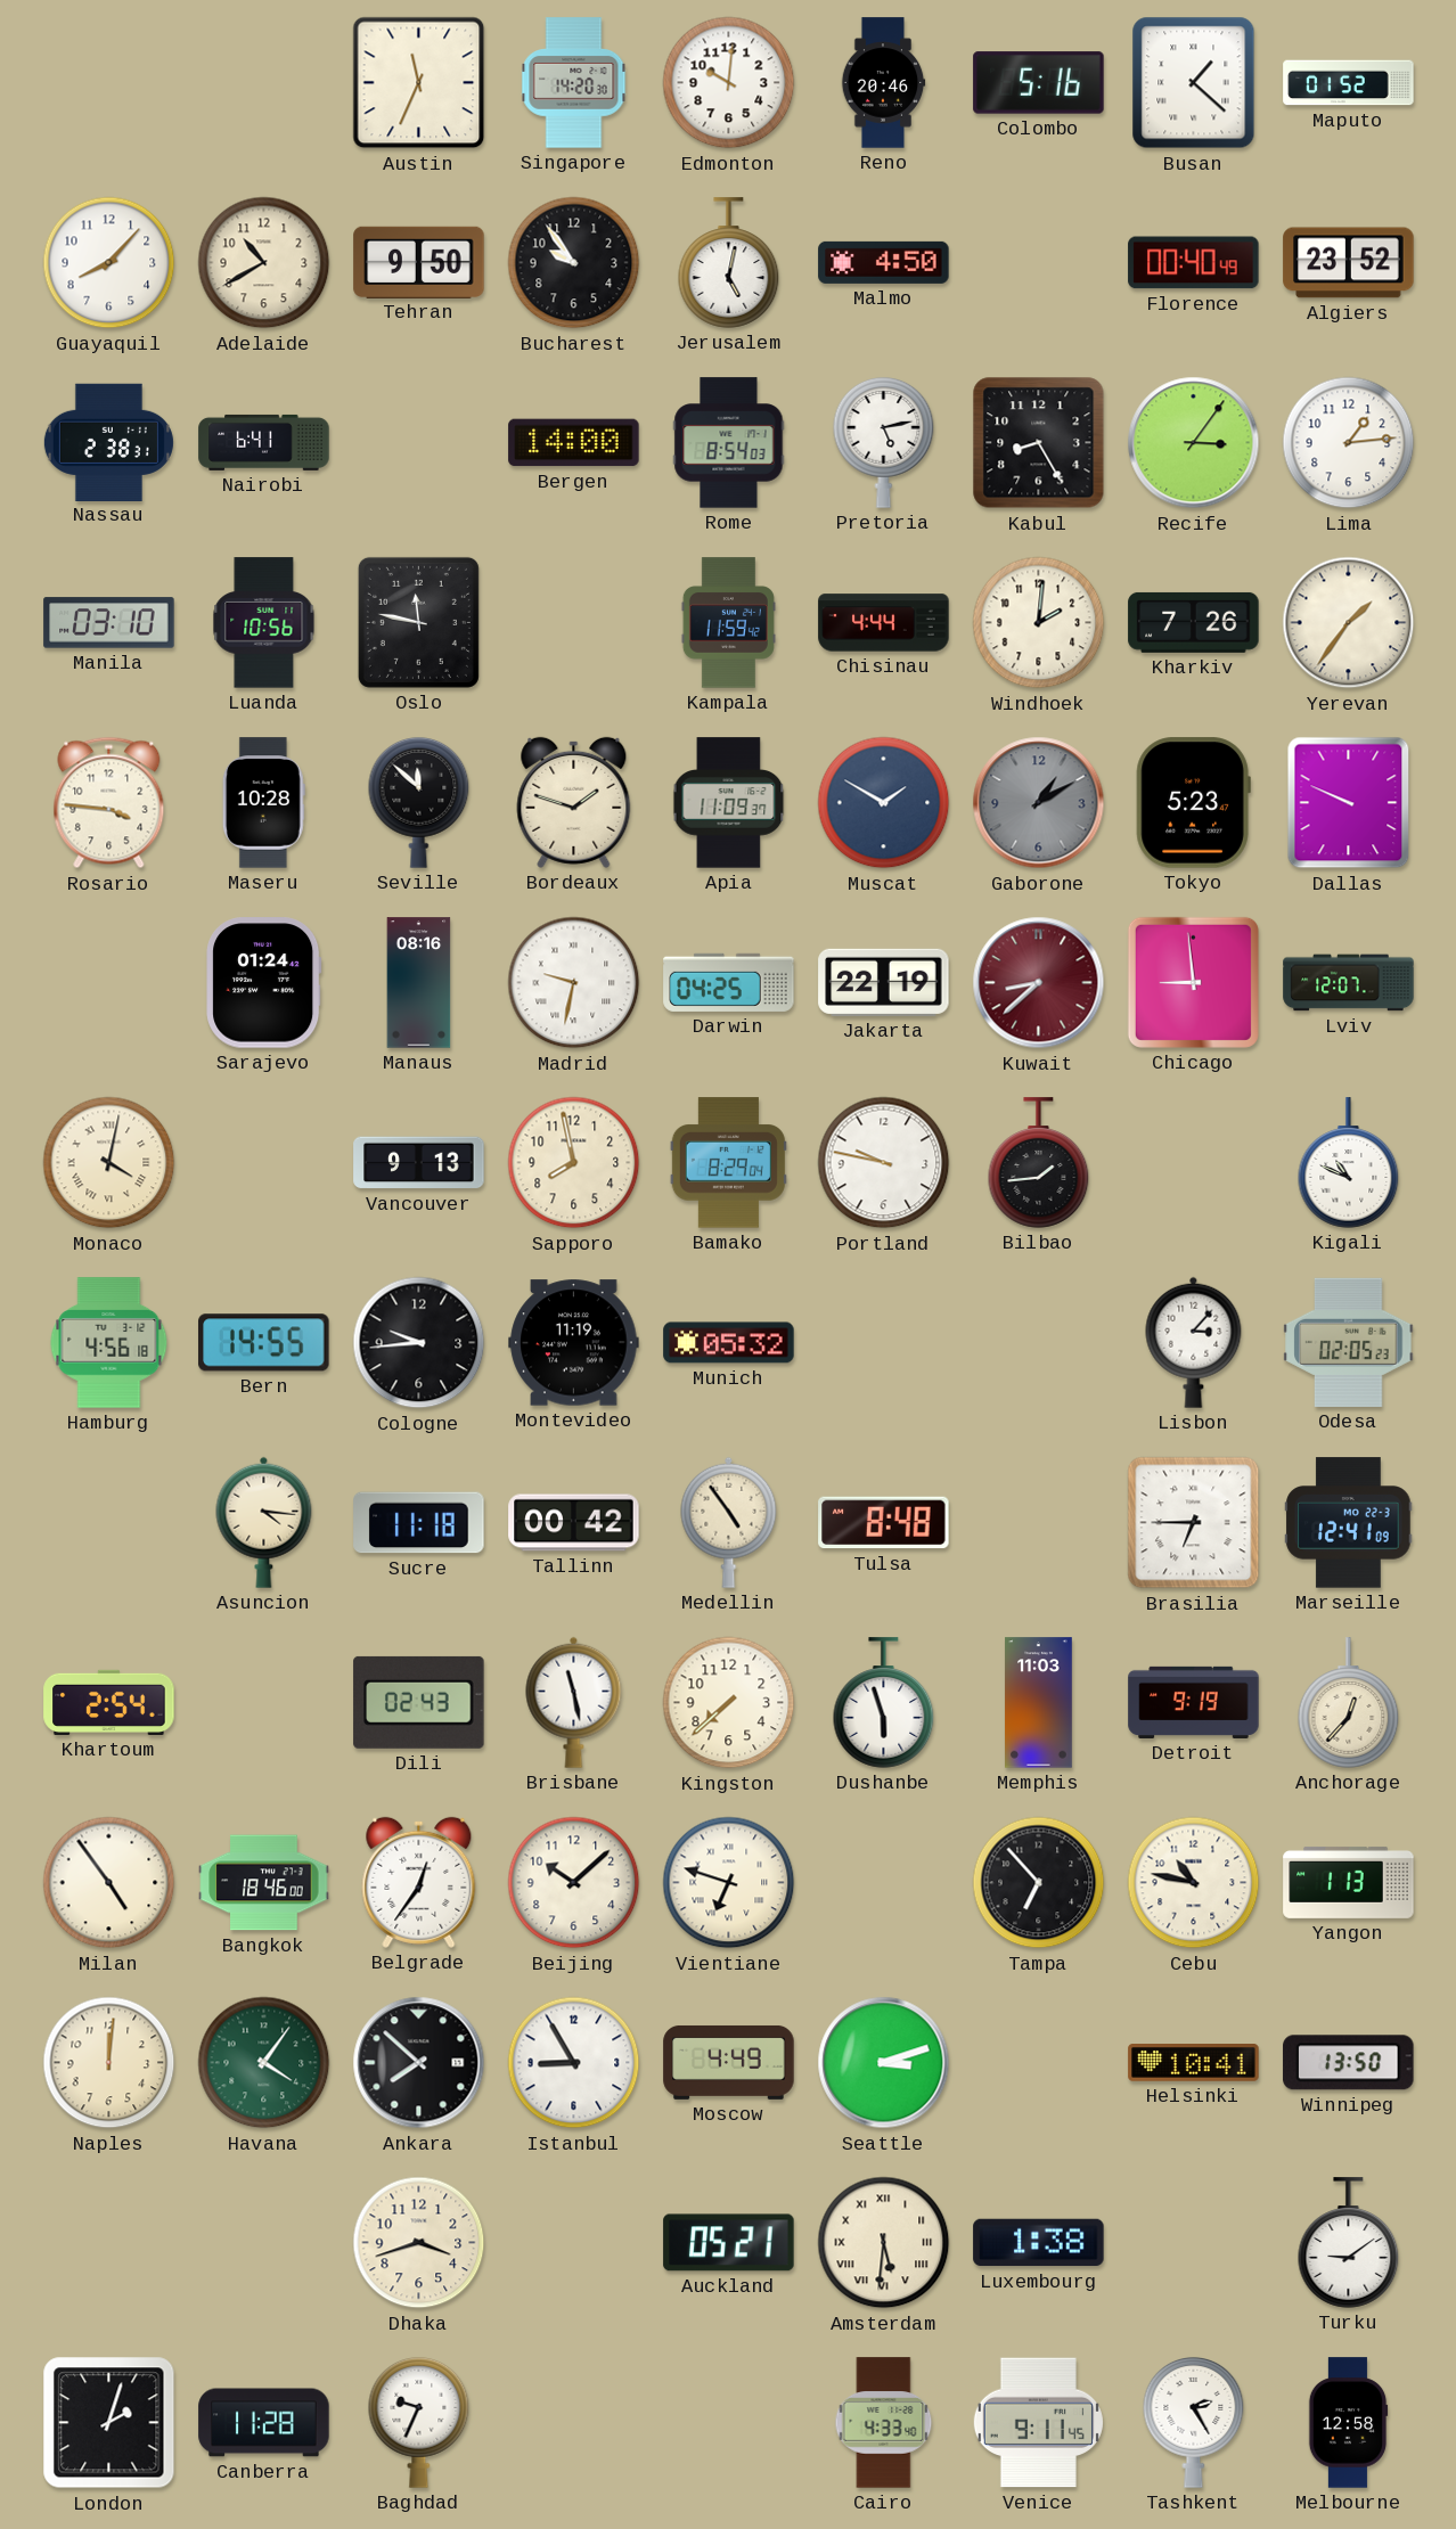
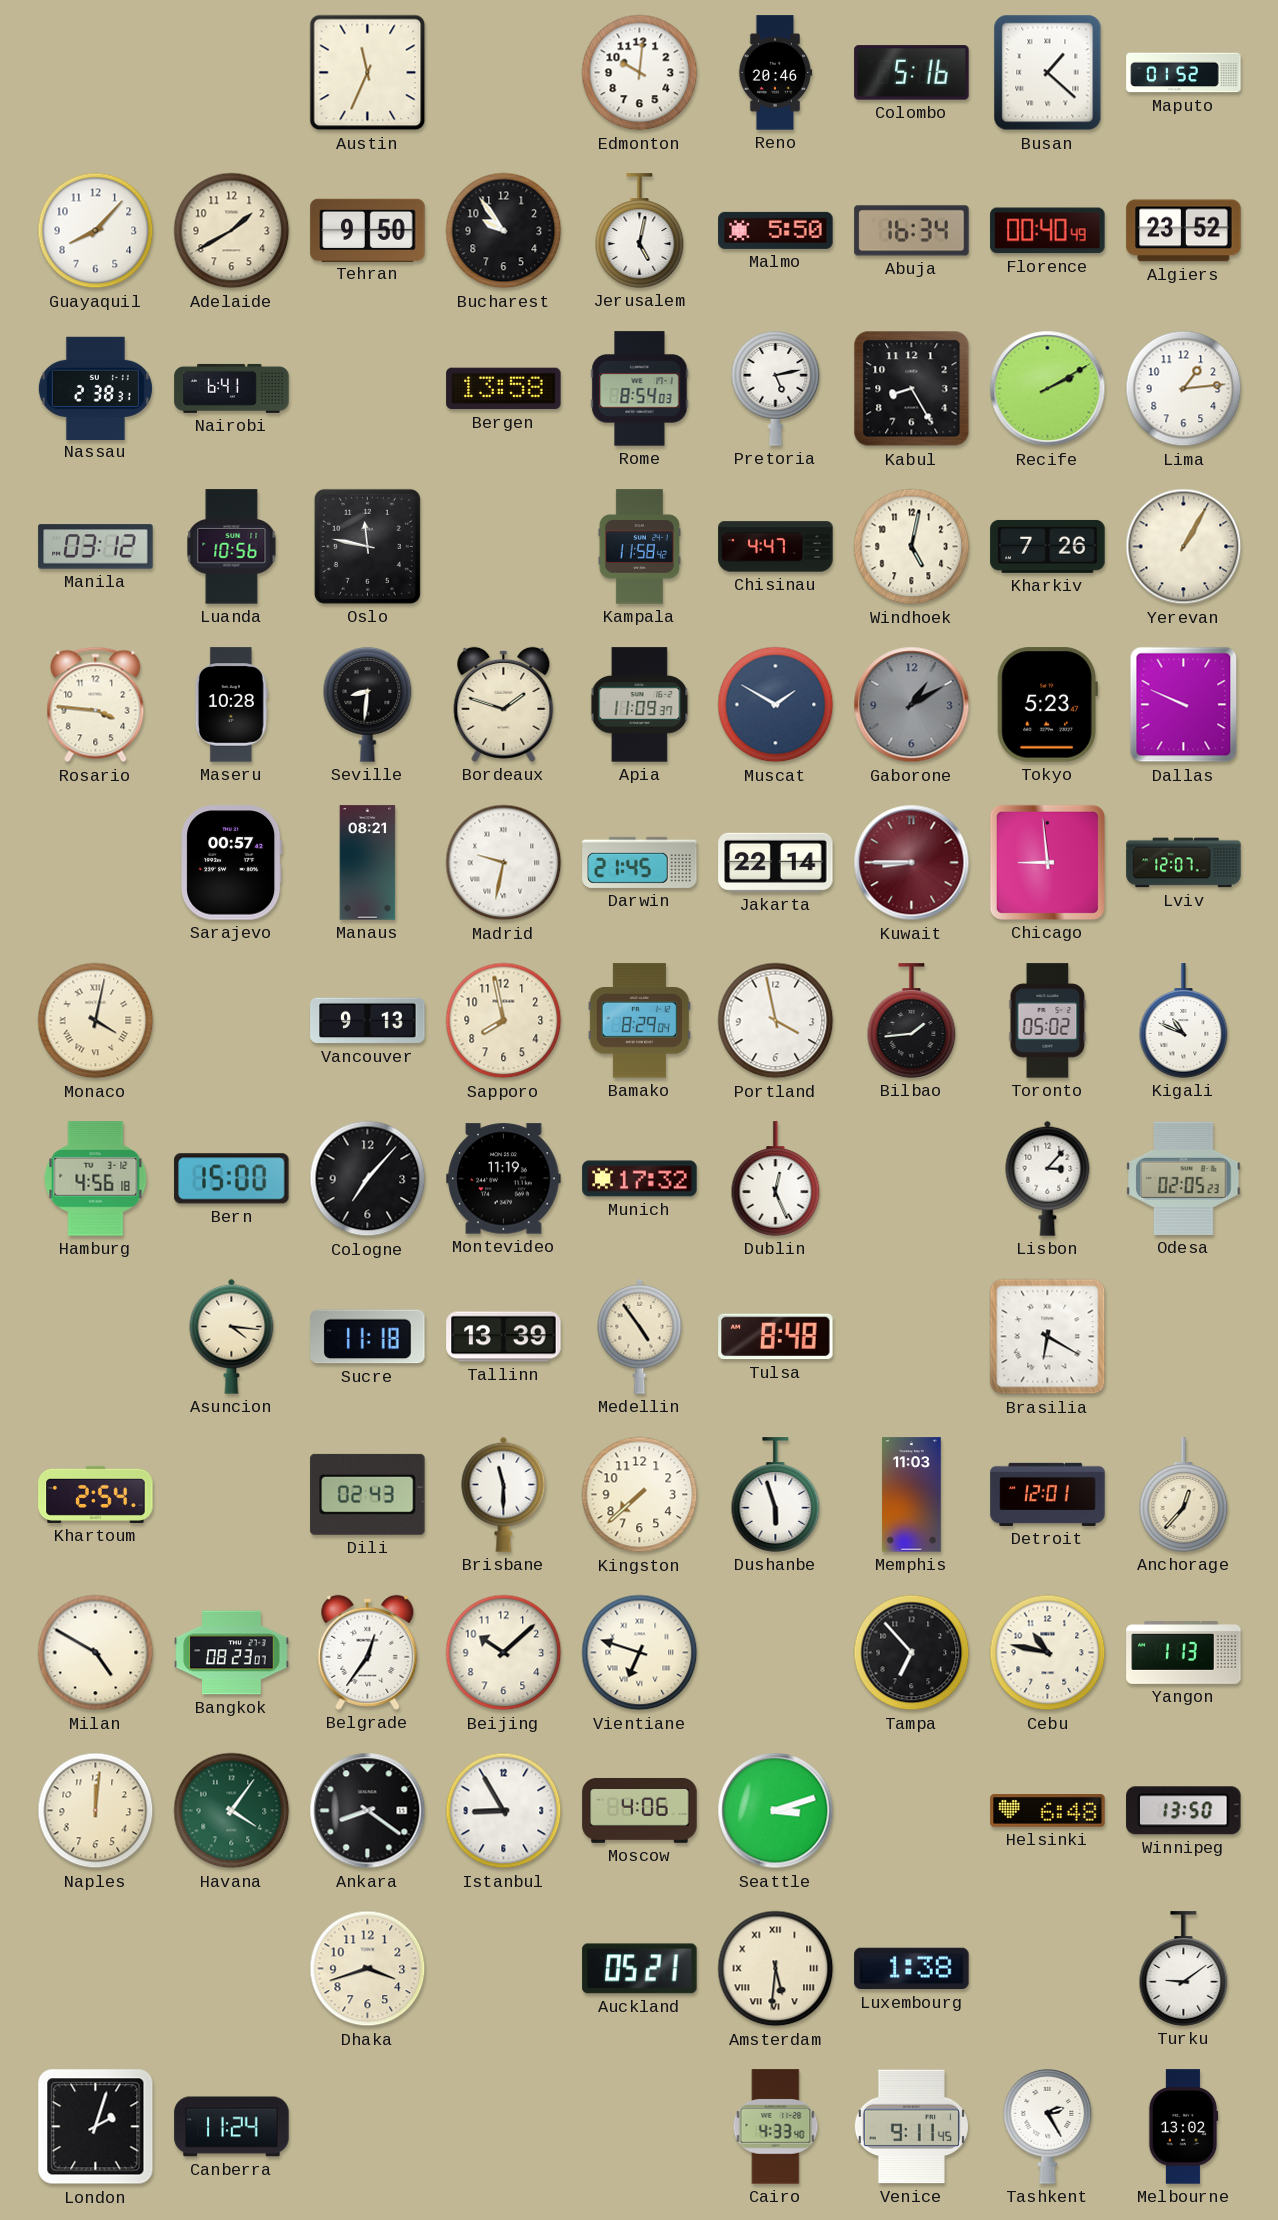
Singapore: 14:20 -> none (574, 83)
Adelaide: 10:40 -> 1:40 (232, 231)
Malmo: 4:50 -> 5:50 (776, 230)
Abuja: none -> 16:34 (912, 231)
Bergen: 14:00 -> 13:58 (504, 389)
Recife: 3:06 -> 2:10 (1048, 389)
Manila: 03:10 -> 03:12 (96, 547)
Kampala: 11:59 -> 11:58 (639, 547)
Chisinau: 4:44 -> 4:47 (776, 547)
Windhoek: 2:01 -> 5:02 (912, 547)
Yerevan: 1:36 -> 1:05 (1184, 547)
Seville: 11:52 -> 8:31 (368, 704)
Sarajevo: 01:24 -> 00:57 (232, 863)
Manaus: 08:16 -> 08:21 (368, 863)
Darwin: 04:25 -> 21:45 (640, 862)
Jakarta: 22:19 -> 22:14 (776, 862)
Kuwait: 8:38 -> 8:45 (912, 863)
Portland: 9:47 -> 3:58 (776, 1021)
Toronto: none -> 05:02 (1048, 1021)
Bern: 14:55 -> 15:00 (232, 1179)
Cologne: 9:44 -> 7:07 (368, 1179)
Munich: 05:32 -> 17:32 (640, 1179)
Dublin: none -> 12:26 (776, 1179)
Tallinn: 00:42 -> 13:39 (504, 1337)
Brasilia: 6:45 -> 6:20 (1048, 1337)
Marseille: 12:41 -> none (1349, 1523)
Brisbane: 11:28 -> 11:30 (504, 1494)
Detroit: 9:19 -> 12:01 (1048, 1494)
Milan: 4:54 -> 4:50 (96, 1653)
Bangkok: 18:46 -> 08:23 (232, 1653)
Ankara: 7:52 -> 8:21 (368, 1811)
Moscow: 4:49 -> 4:06 (640, 1810)
Helsinki: 10:41 -> 6:48 (1048, 1811)
Canberra: 11:28 -> 11:24 (232, 2127)
Baghdad: 9:34 -> none (419, 2422)
Melbourne: 12:58 -> 13:02 (1183, 2127)
